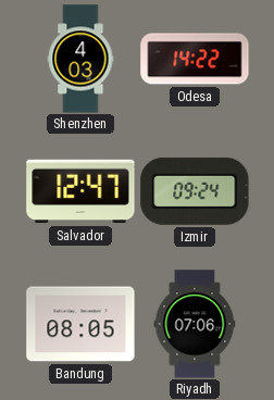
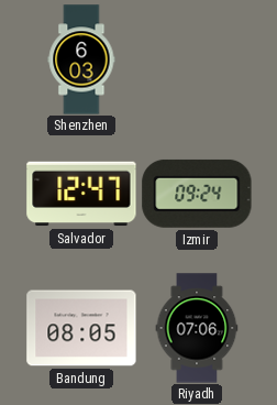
Shenzhen: 4:03 -> 6:03 (81, 59)
Odesa: 14:22 -> none (195, 59)
